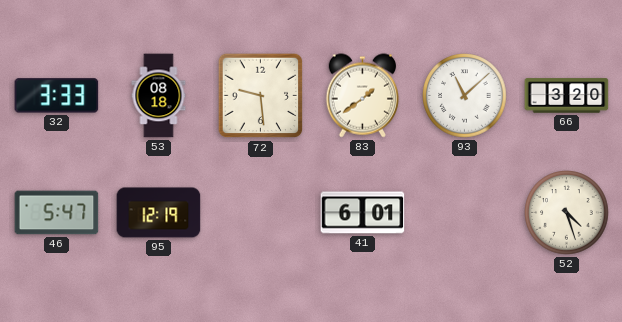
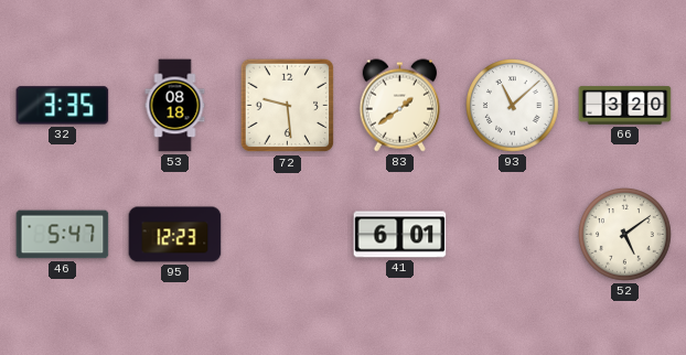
32: 3:33 -> 3:35 (63, 106)
95: 12:19 -> 12:23 (175, 235)
52: 4:27 -> 5:09 (625, 235)
